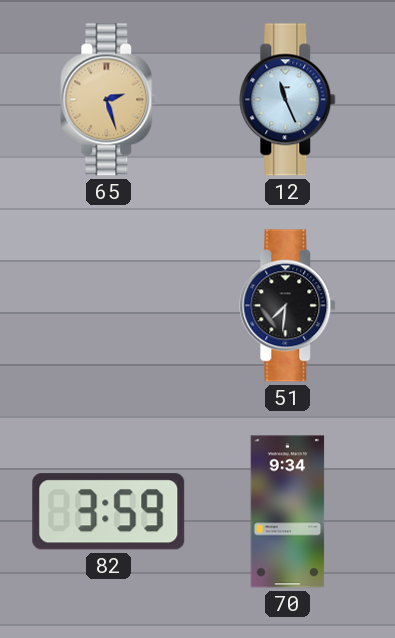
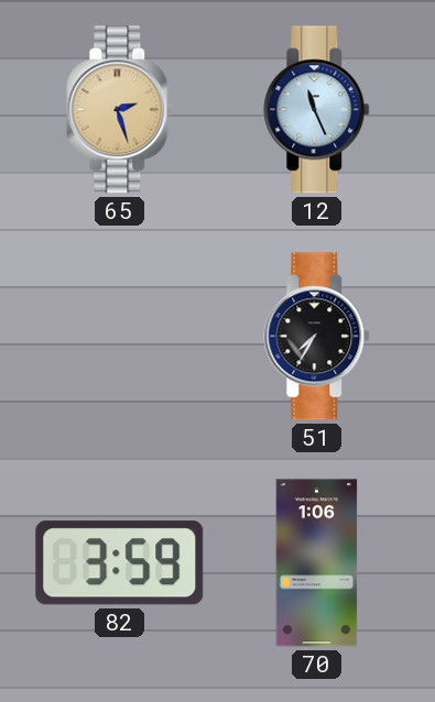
51: 7:31 -> 7:35 (317, 337)
70: 9:34 -> 1:06 (317, 563)
